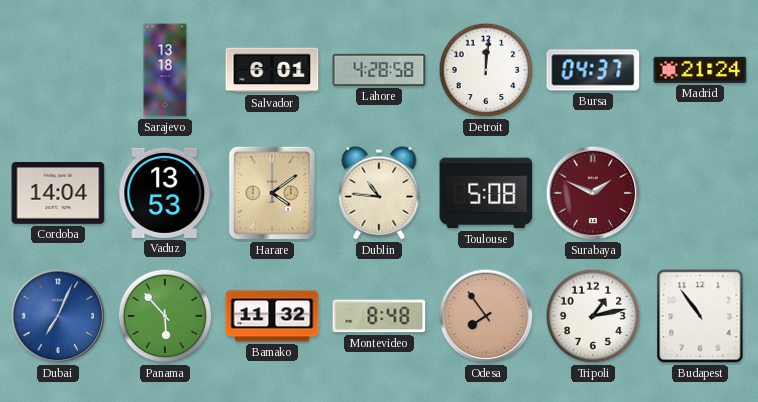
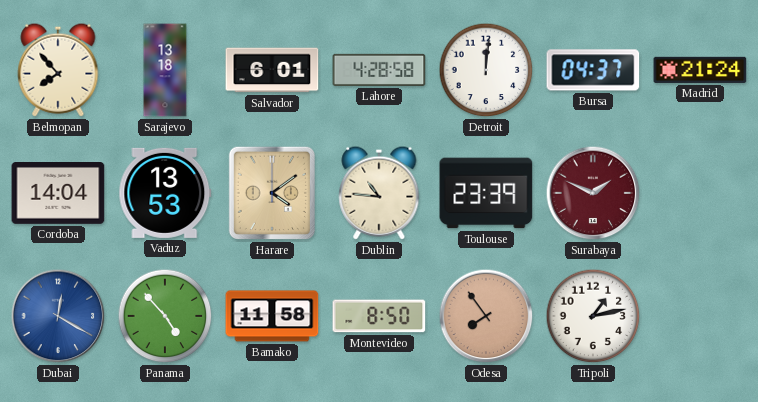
Belmopan: none -> 7:53 (58, 70)
Toulouse: 5:08 -> 23:39 (486, 193)
Dubai: 7:04 -> 12:20 (58, 316)
Panama: 5:53 -> 4:53 (165, 316)
Bamako: 11:32 -> 11:58 (272, 316)
Montevideo: 8:48 -> 8:50 (379, 316)
Budapest: 10:54 -> none (700, 316)
